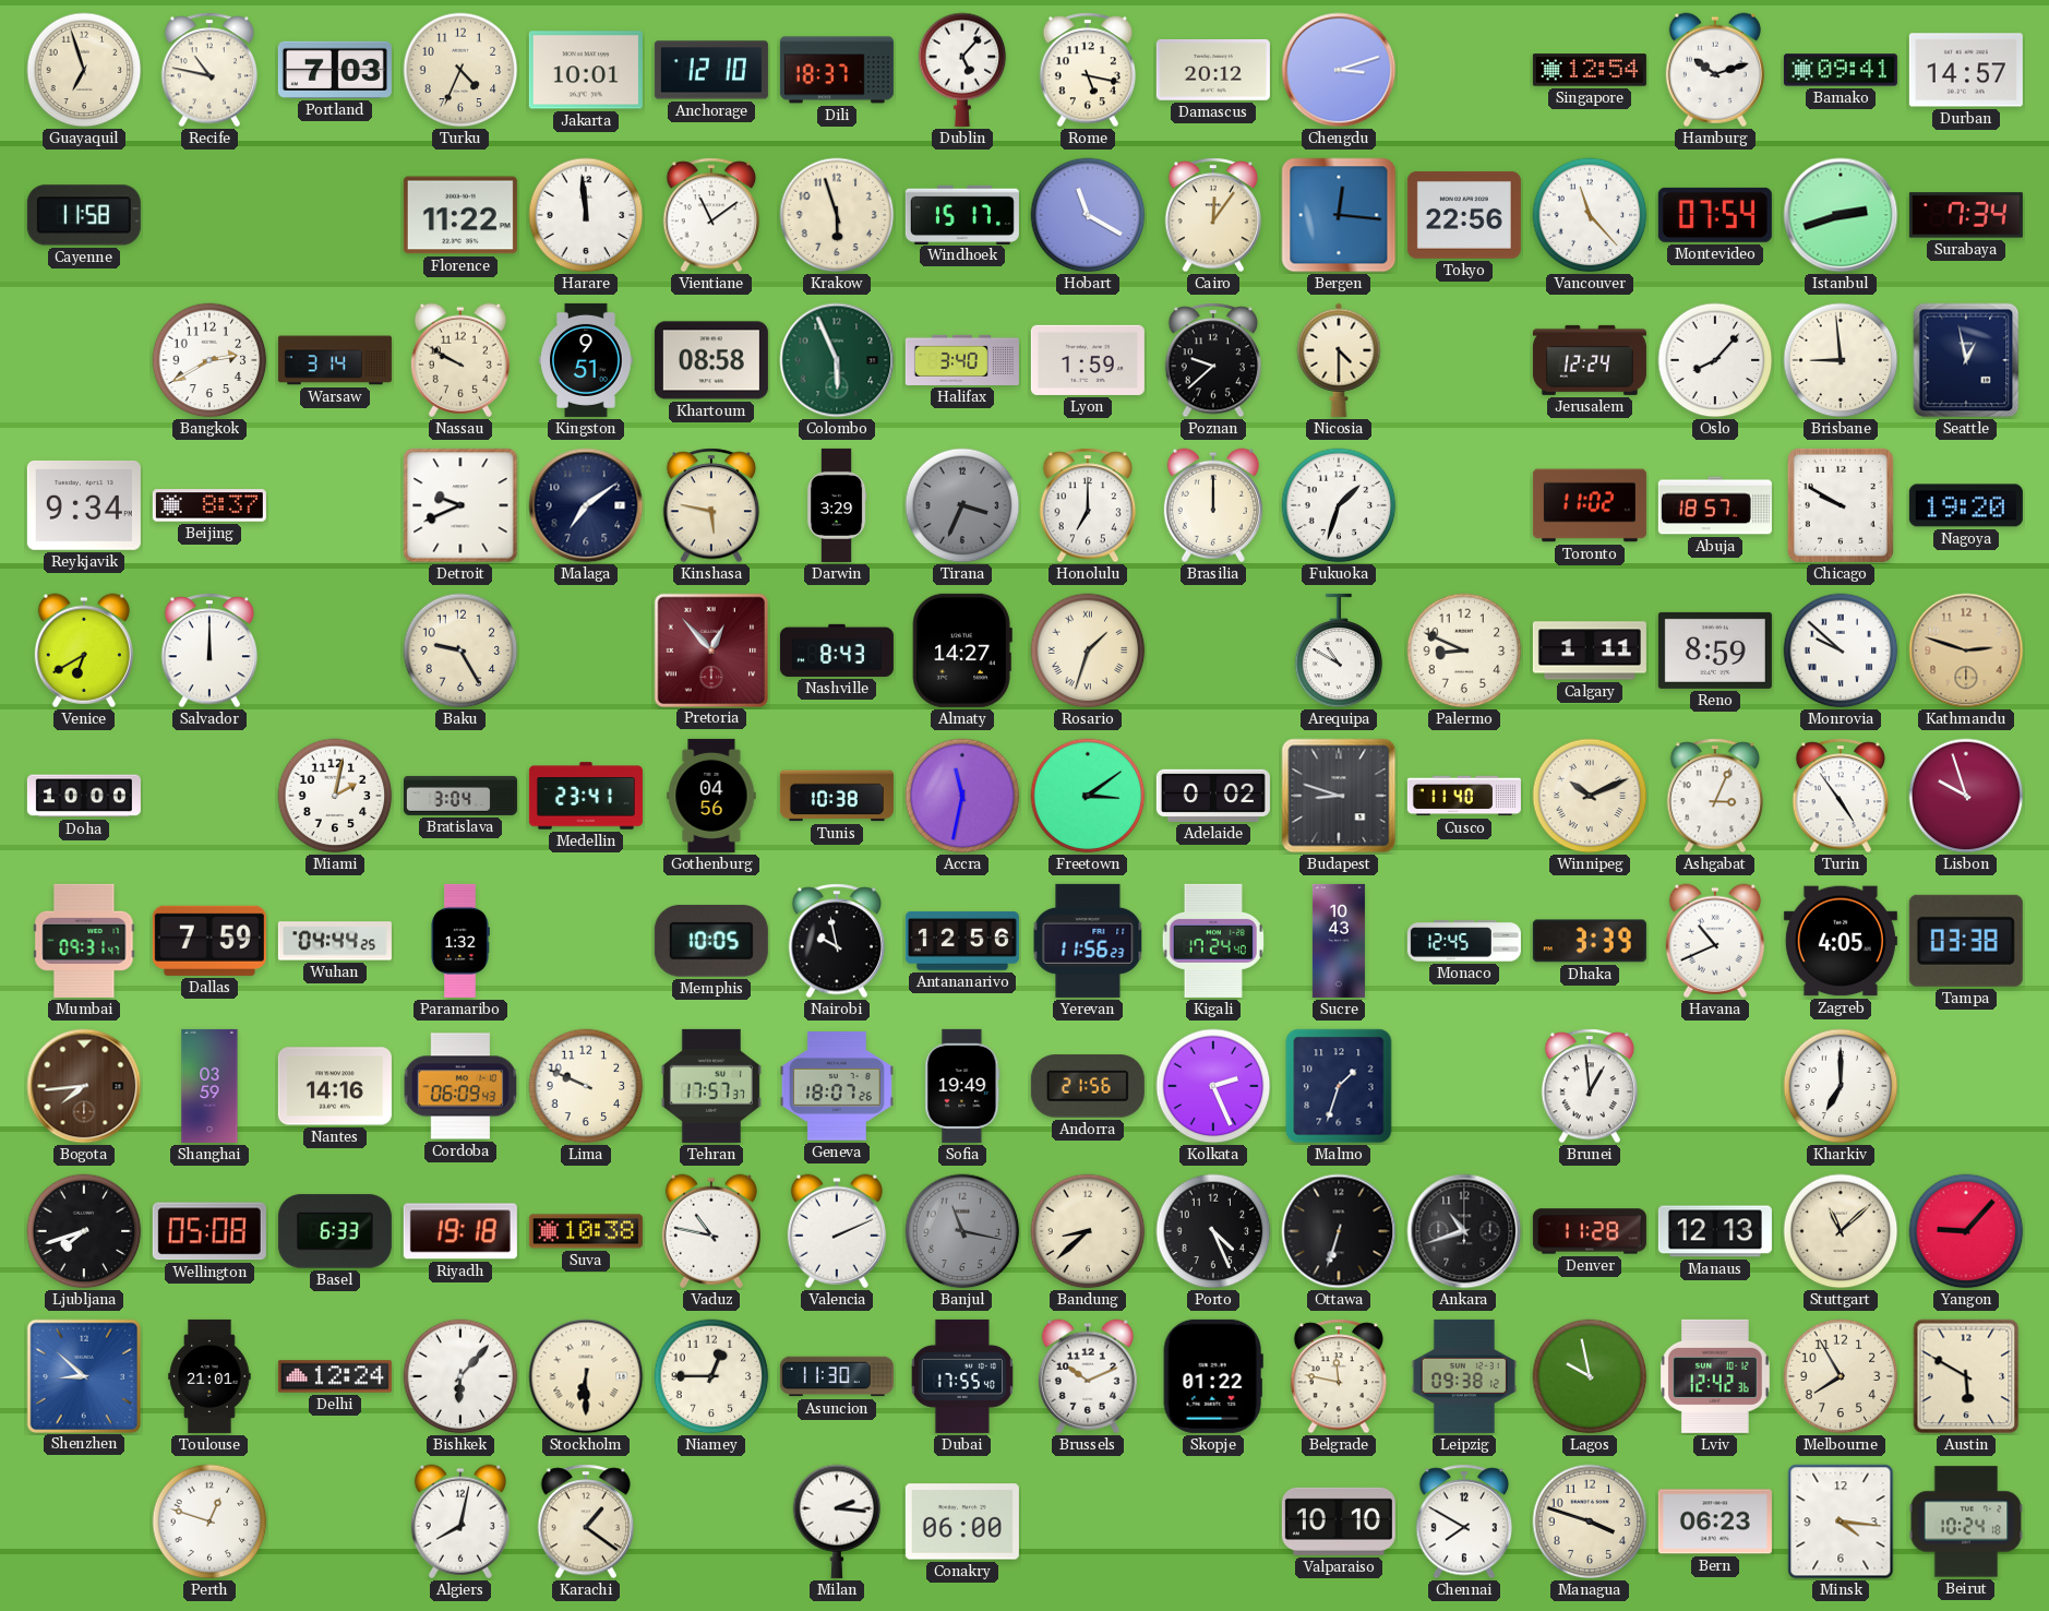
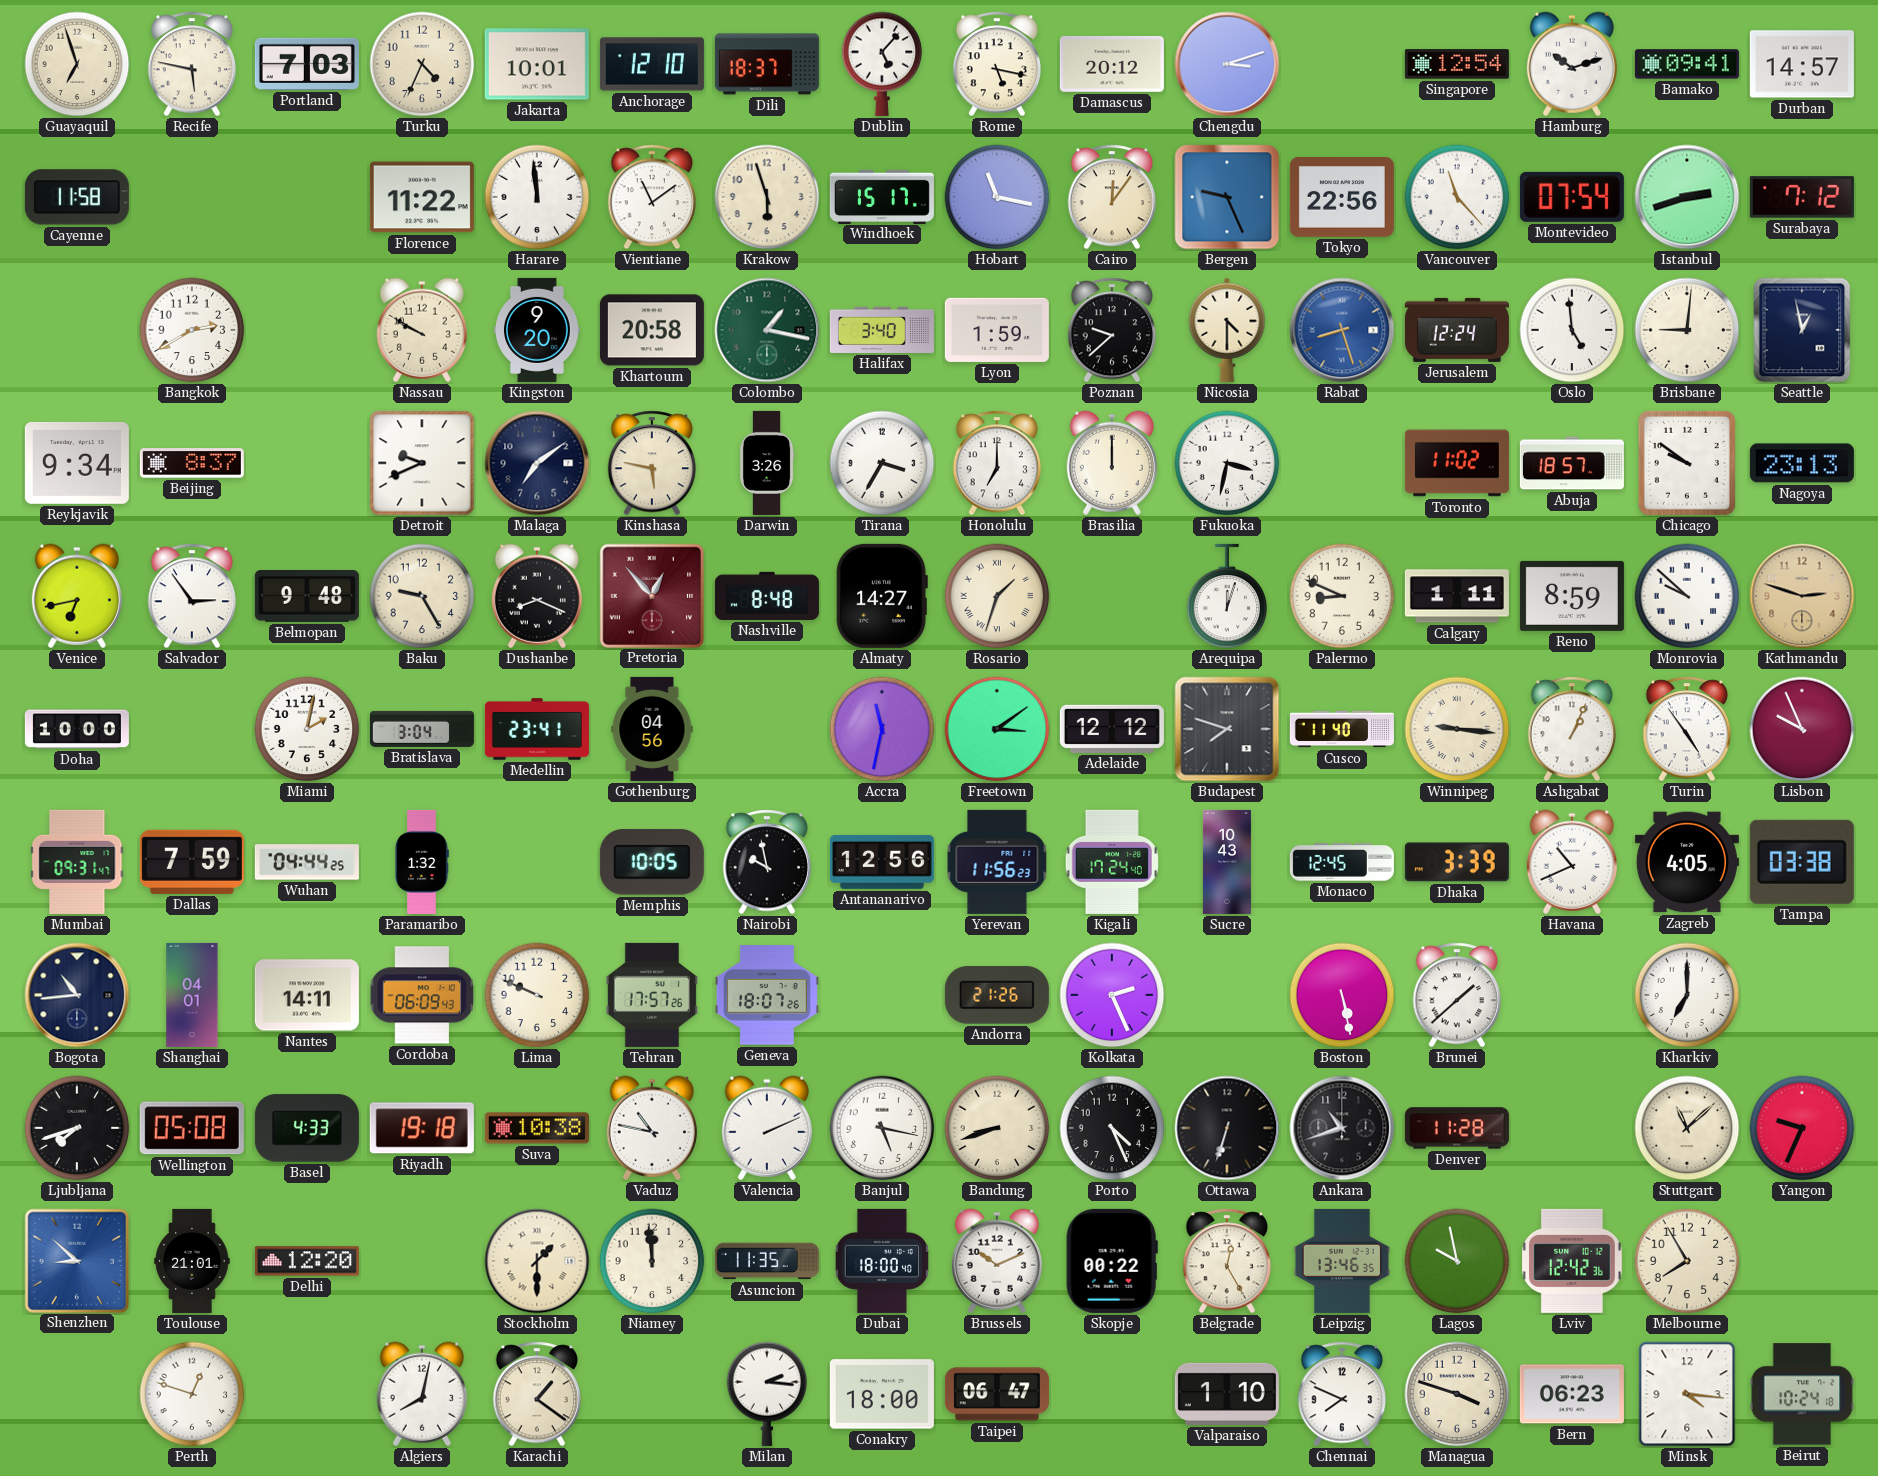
Recife: 10:47 -> 5:47 (192, 64)
Hobart: 11:20 -> 11:17 (997, 197)
Bergen: 12:16 -> 9:26 (1227, 197)
Surabaya: 7:34 -> 7:12 (1802, 197)
Warsaw: 3:14 -> none (335, 360)
Kingston: 9:51 -> 9:20 (537, 330)
Khartoum: 08:58 -> 20:58 (652, 330)
Colombo: 5:56 -> 1:17 (767, 330)
Rabat: none -> 8:27 (1342, 330)
Oslo: 8:07 -> 4:59 (1572, 330)
Brisbane: 8:59 -> 9:01 (1687, 330)
Darwin: 3:29 -> 3:26 (767, 463)
Tirana: 3:34 -> 3:35 (882, 463)
Tirana dial: grey -> white (882, 463)
Fukuoka: 1:33 -> 3:32 (1227, 463)
Chicago: 9:50 -> 9:51 (1687, 463)
Nagoya: 19:20 -> 23:13 (1802, 463)
Venice: 6:40 -> 6:43 (77, 596)
Salvador: 12:00 -> 2:54 (192, 596)
Belmopan: none -> 9:48 (307, 597)
Dushanbe: none -> 8:19 (537, 596)
Nashville: 8:43 -> 8:48 (767, 596)
Arequipa: 10:50 -> 12:03 (1227, 596)
Tunis: 10:38 -> none (837, 796)
Adelaide: 0:02 -> 12:12 (1112, 729)
Budapest: 8:48 -> 7:48 (1227, 729)
Winnipeg: 10:11 -> 9:16 (1457, 729)
Ashgabat: 3:04 -> 1:04 (1572, 729)
Lisbon: 9:57 -> 9:56 (1802, 729)
Bogota: 7:44 -> 10:44 (77, 995)
Bogota dial: brown -> navy (77, 995)
Shanghai: 03:59 -> 04:01 (192, 995)
Nantes: 14:16 -> 14:11 (307, 995)
Tehran: 17:57:37 -> 17:57:26 (652, 995)
Sofia: 19:49 -> none (962, 1086)
Andorra: 21:56 -> 21:26 (997, 995)
Malmo: 1:33 -> none (1339, 1086)
Boston: none -> 5:28 (1342, 995)
Brunei: 12:59 -> 1:38 (1457, 995)
Basel: 6:33 -> 4:33 (307, 1128)
Banjul: 11:17 -> 5:17 (882, 1128)
Banjul dial: grey -> white (882, 1128)
Bandung: 8:38 -> 8:42 (997, 1128)
Manaus: 12:13 -> none (1715, 1231)
Yangon: 9:07 -> 9:34 (1802, 1128)
Delhi: 12:24 -> 12:20 (307, 1261)
Bishkek: 6:07 -> none (460, 1376)
Stockholm: 6:30 -> 1:30 (537, 1261)
Niamey: 12:45 -> 11:59 (652, 1261)
Asuncion: 11:30 -> 11:35 (767, 1261)
Dubai: 17:55 -> 18:00 (882, 1261)
Skopje: 01:22 -> 00:22 (1112, 1261)
Belgrade: 11:47 -> 12:25 (1227, 1261)
Leipzig: 09:38 -> 13:46 (1342, 1261)
Austin: 5:50 -> none (1966, 1376)
Conakry: 06:00 -> 18:00 (882, 1394)
Taipei: none -> 06:47 (997, 1394)
Valparaiso: 10:10 -> 1:10 (1227, 1394)
Chennai: 7:50 -> 7:49 (1342, 1394)
